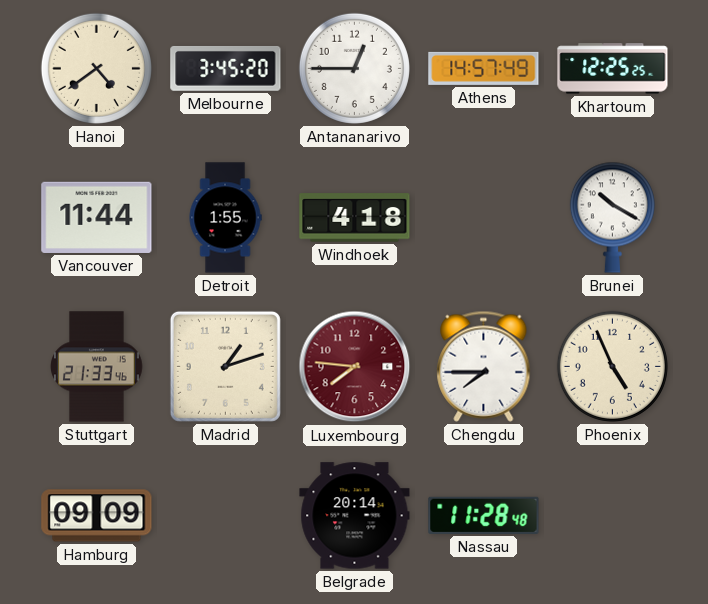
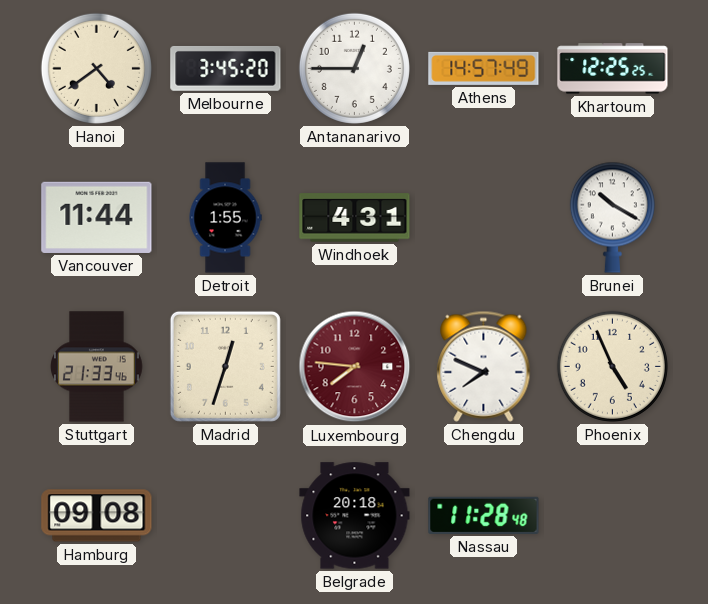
Windhoek: 4:18 -> 4:31 (355, 218)
Madrid: 1:12 -> 12:33 (225, 366)
Chengdu: 7:45 -> 7:49 (484, 366)
Hamburg: 09:09 -> 09:08 (97, 516)
Belgrade: 20:14 -> 20:18 (355, 516)
